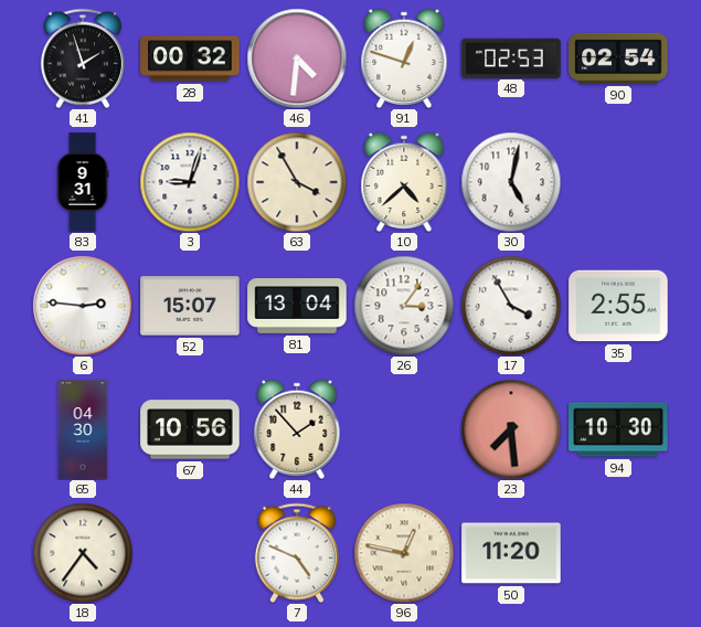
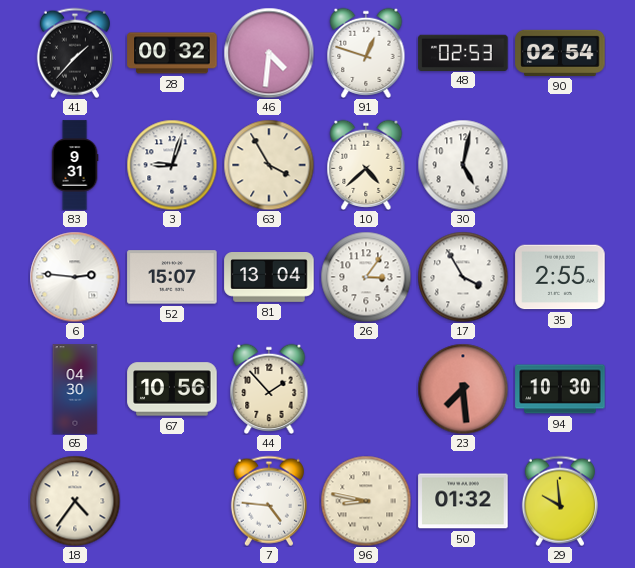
41: 1:57 -> 1:37 (75, 53)
7: 4:49 -> 4:46 (269, 501)
96: 12:47 -> 8:47 (366, 501)
50: 11:20 -> 01:32 (463, 501)
29: none -> 9:59 (560, 501)
